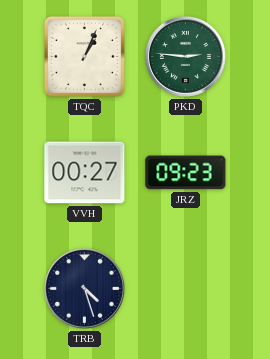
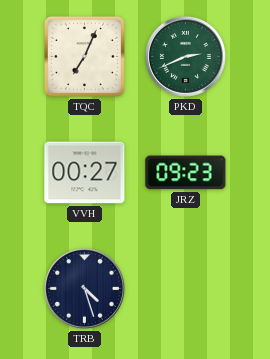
TQC: 1:04 -> 7:04 (84, 56)
PKD: 2:46 -> 2:41 (185, 56)
